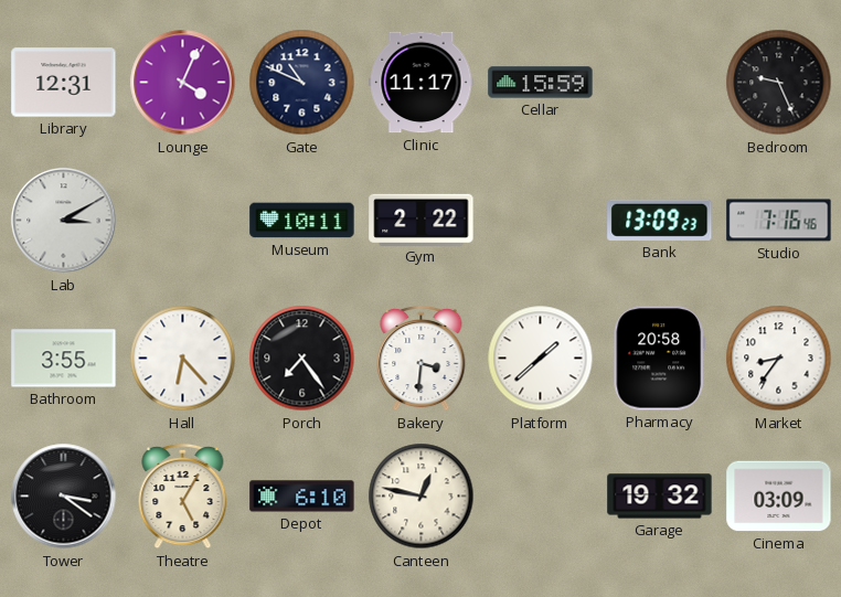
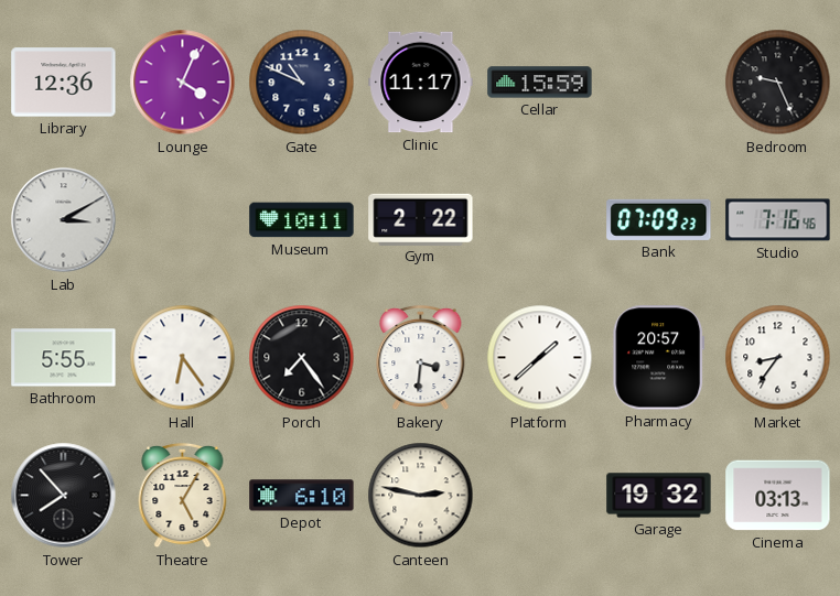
Library: 12:31 -> 12:36 (64, 83)
Bank: 13:09 -> 07:09 (659, 219)
Bathroom: 3:55 -> 5:55 (64, 358)
Hall: 6:23 -> 6:24 (183, 358)
Pharmacy: 20:58 -> 20:57 (659, 358)
Tower: 3:21 -> 7:53 (64, 496)
Canteen: 12:47 -> 2:47 (421, 496)
Cinema: 03:09 -> 03:13 (778, 496)
